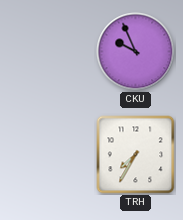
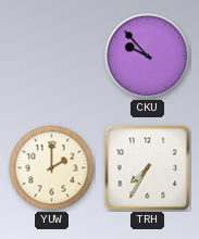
CKU: 9:56 -> 9:53 (148, 56)
YUW: none -> 2:00 (52, 168)
